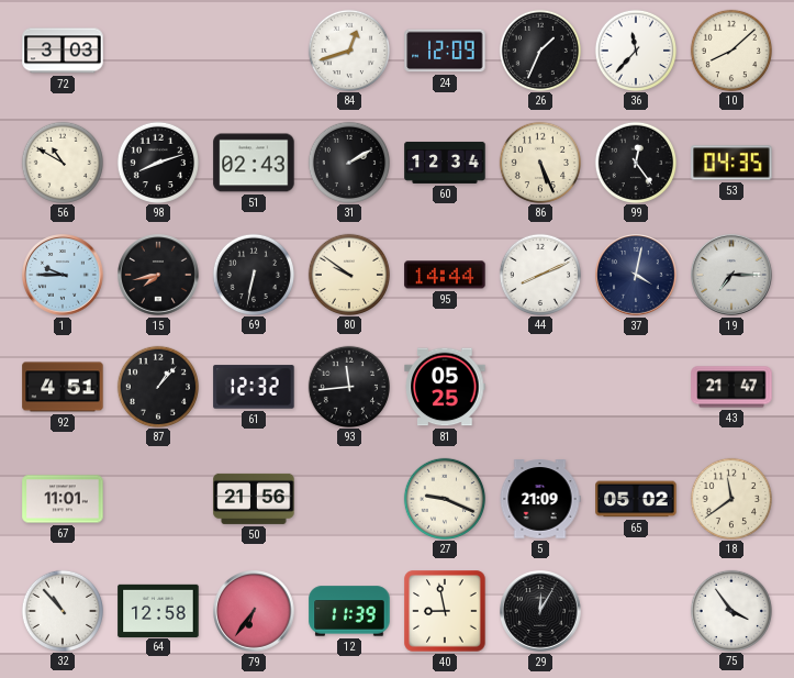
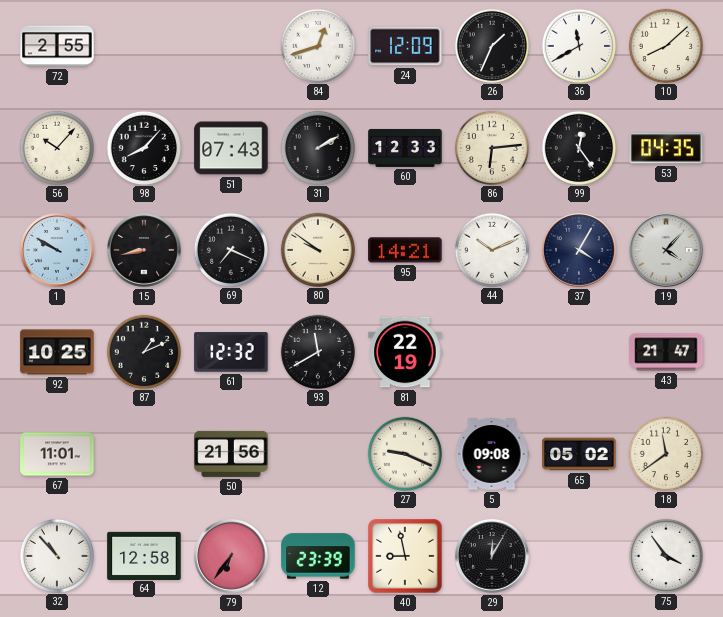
72: 3:03 -> 2:55 (57, 46)
36: 11:37 -> 11:40 (578, 45)
56: 10:50 -> 10:07 (56, 147)
98: 8:12 -> 8:07 (143, 147)
51: 02:43 -> 07:43 (231, 148)
60: 12:34 -> 12:33 (405, 148)
86: 5:26 -> 6:14 (491, 147)
1: 9:45 -> 9:50 (58, 251)
15: 7:43 -> 8:43 (145, 251)
69: 6:32 -> 7:19 (230, 249)
95: 14:44 -> 14:21 (405, 250)
44: 8:11 -> 10:11 (491, 249)
37: 4:02 -> 4:05 (580, 251)
19: 7:15 -> 4:07 (667, 251)
92: 4:51 -> 10:25 (57, 352)
87: 1:07 -> 1:11 (143, 351)
93: 11:44 -> 11:40 (317, 351)
81: 05:25 -> 22:19 (405, 352)
5: 21:09 -> 09:08 (492, 454)
12: 11:39 -> 23:39 (318, 556)
